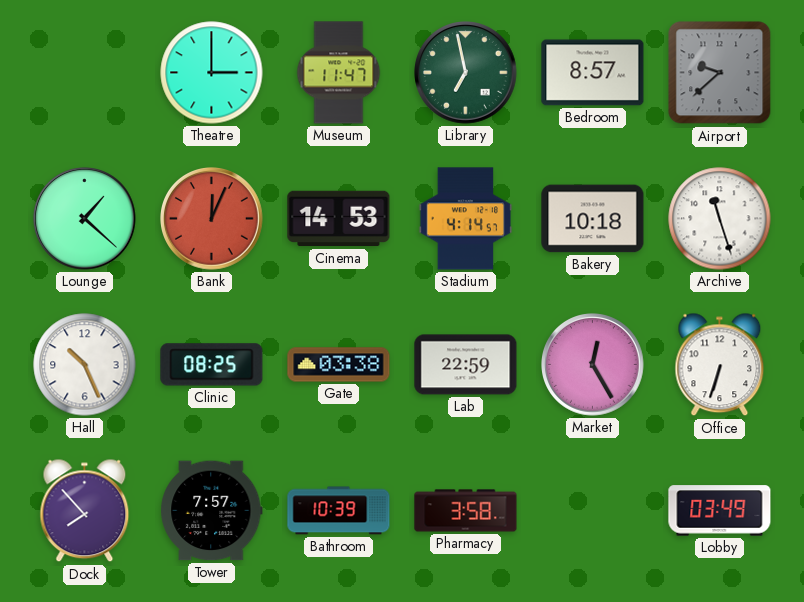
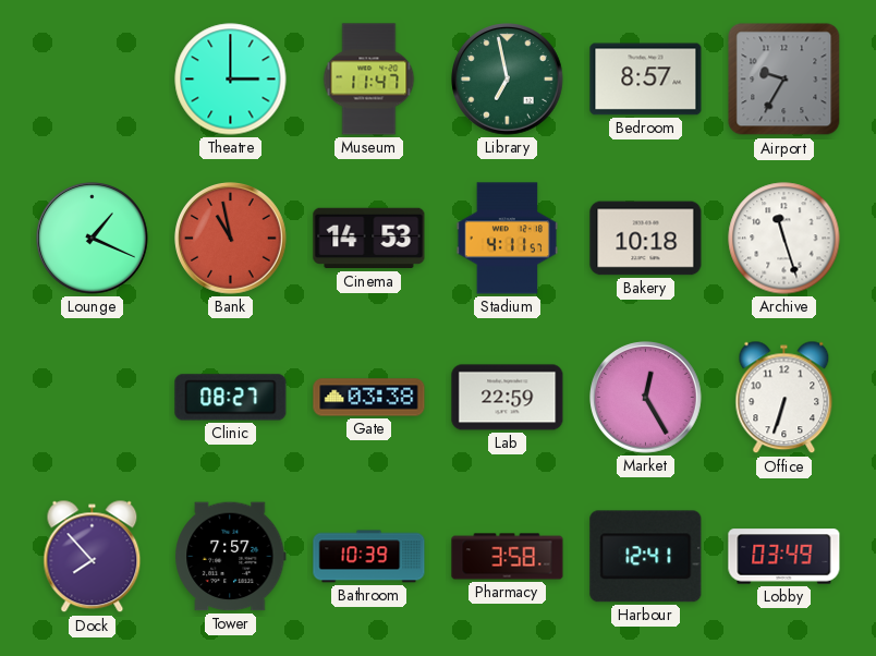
Airport: 9:38 -> 9:35 (784, 80)
Lounge: 1:22 -> 1:19 (93, 239)
Bank: 12:04 -> 10:58 (231, 239)
Stadium: 4:14 -> 4:11 (507, 239)
Hall: 10:26 -> none (85, 365)
Clinic: 08:25 -> 08:27 (231, 398)
Harbour: none -> 12:41 (646, 557)
